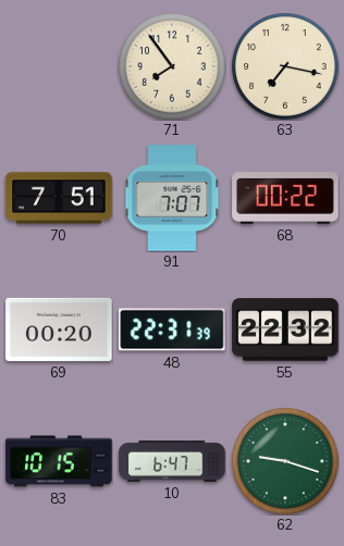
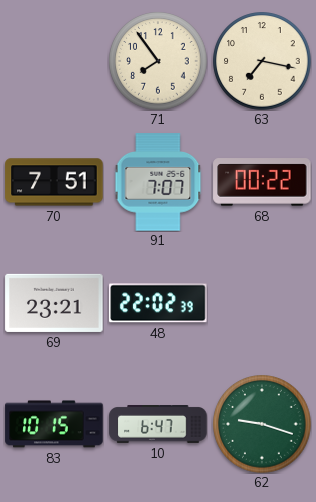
69: 00:20 -> 23:21 (54, 303)
48: 22:31 -> 22:02 (158, 303)
55: 22:32 -> none (285, 330)
